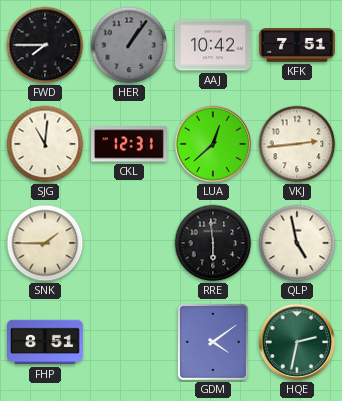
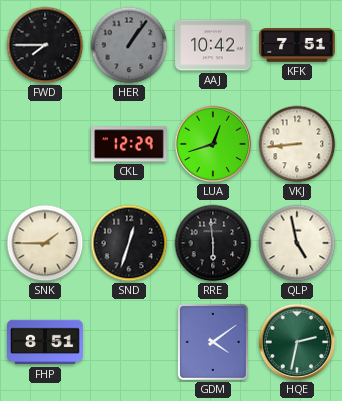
SJG: 11:01 -> none (45, 144)
CKL: 12:31 -> 12:29 (129, 144)
LUA: 12:38 -> 12:42 (213, 144)
VKJ: 2:44 -> 8:44 (297, 144)
SND: none -> 12:33 (129, 243)
